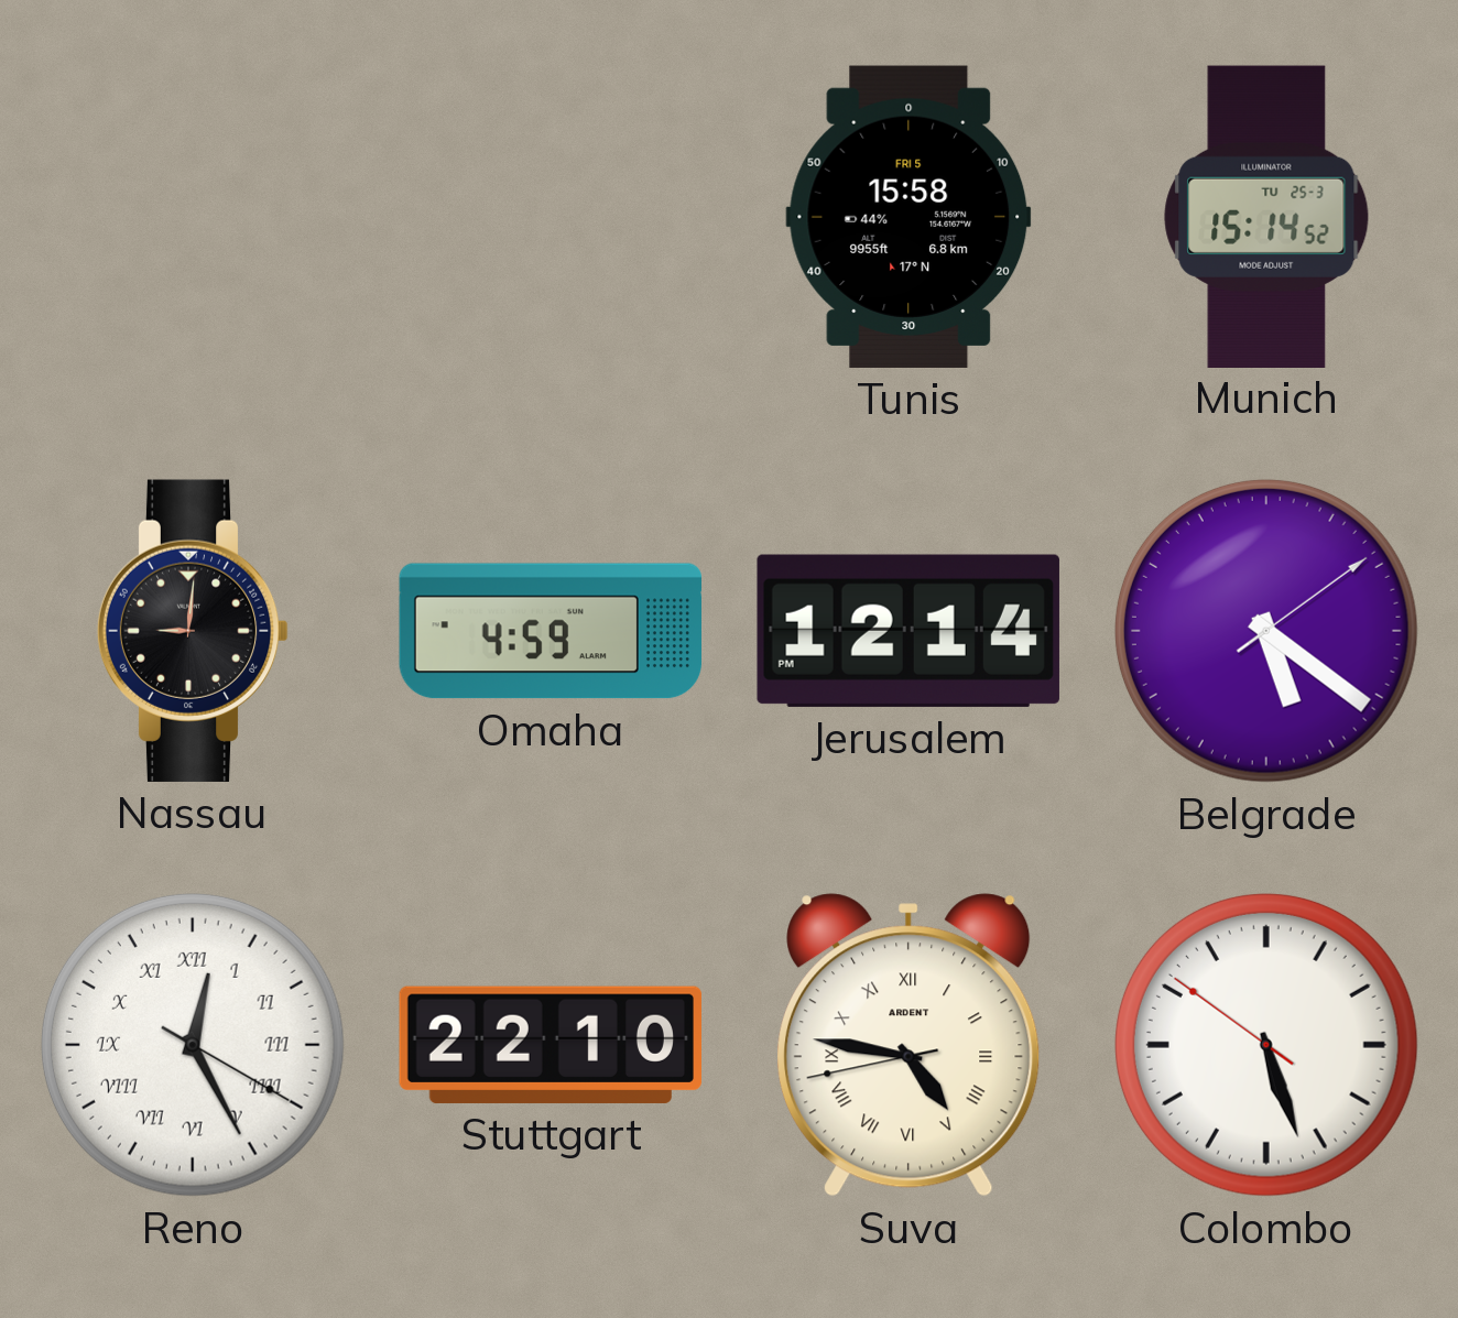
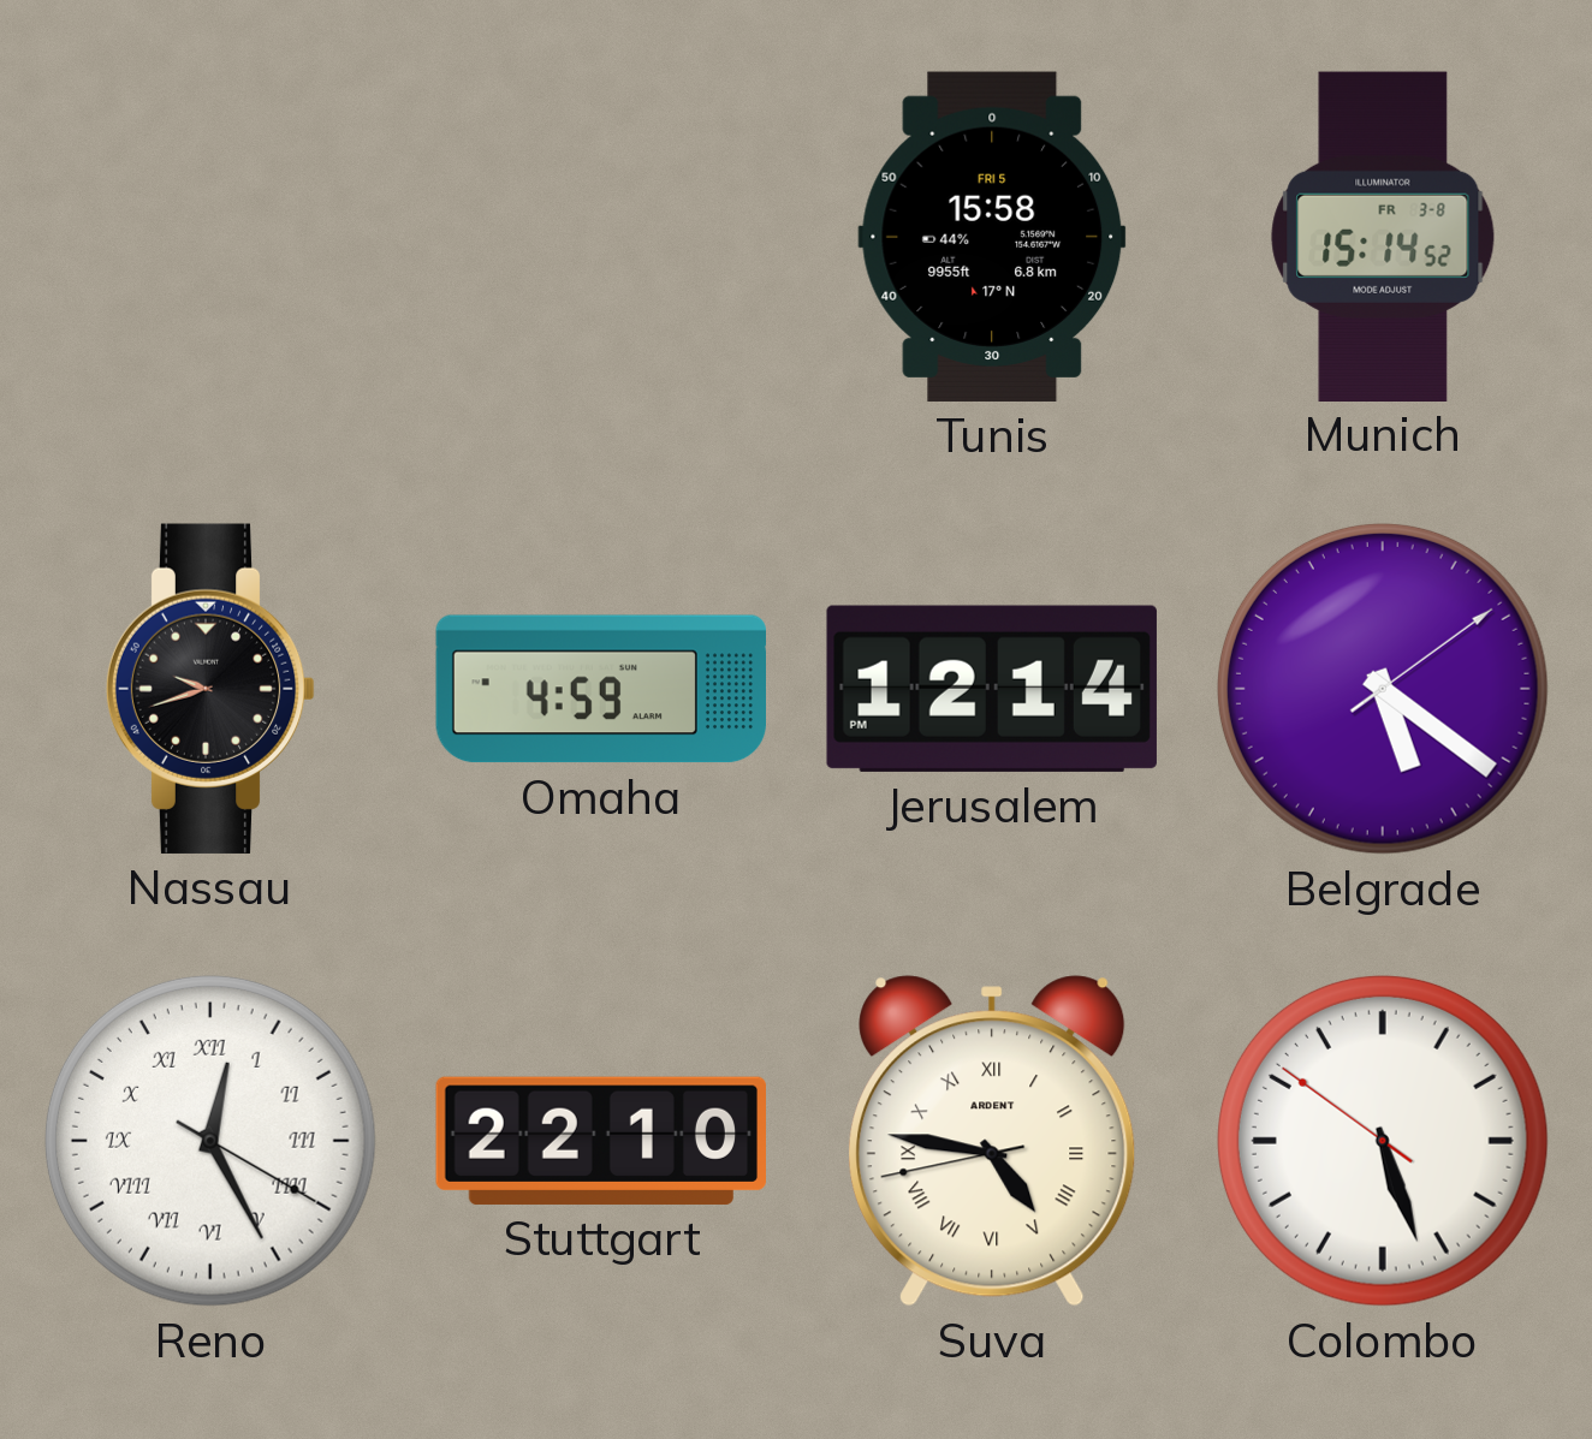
Munich date: TU 25-3 -> FR 3-8 (1383, 236)
Nassau: 9:01 -> 9:42 (210, 689)
